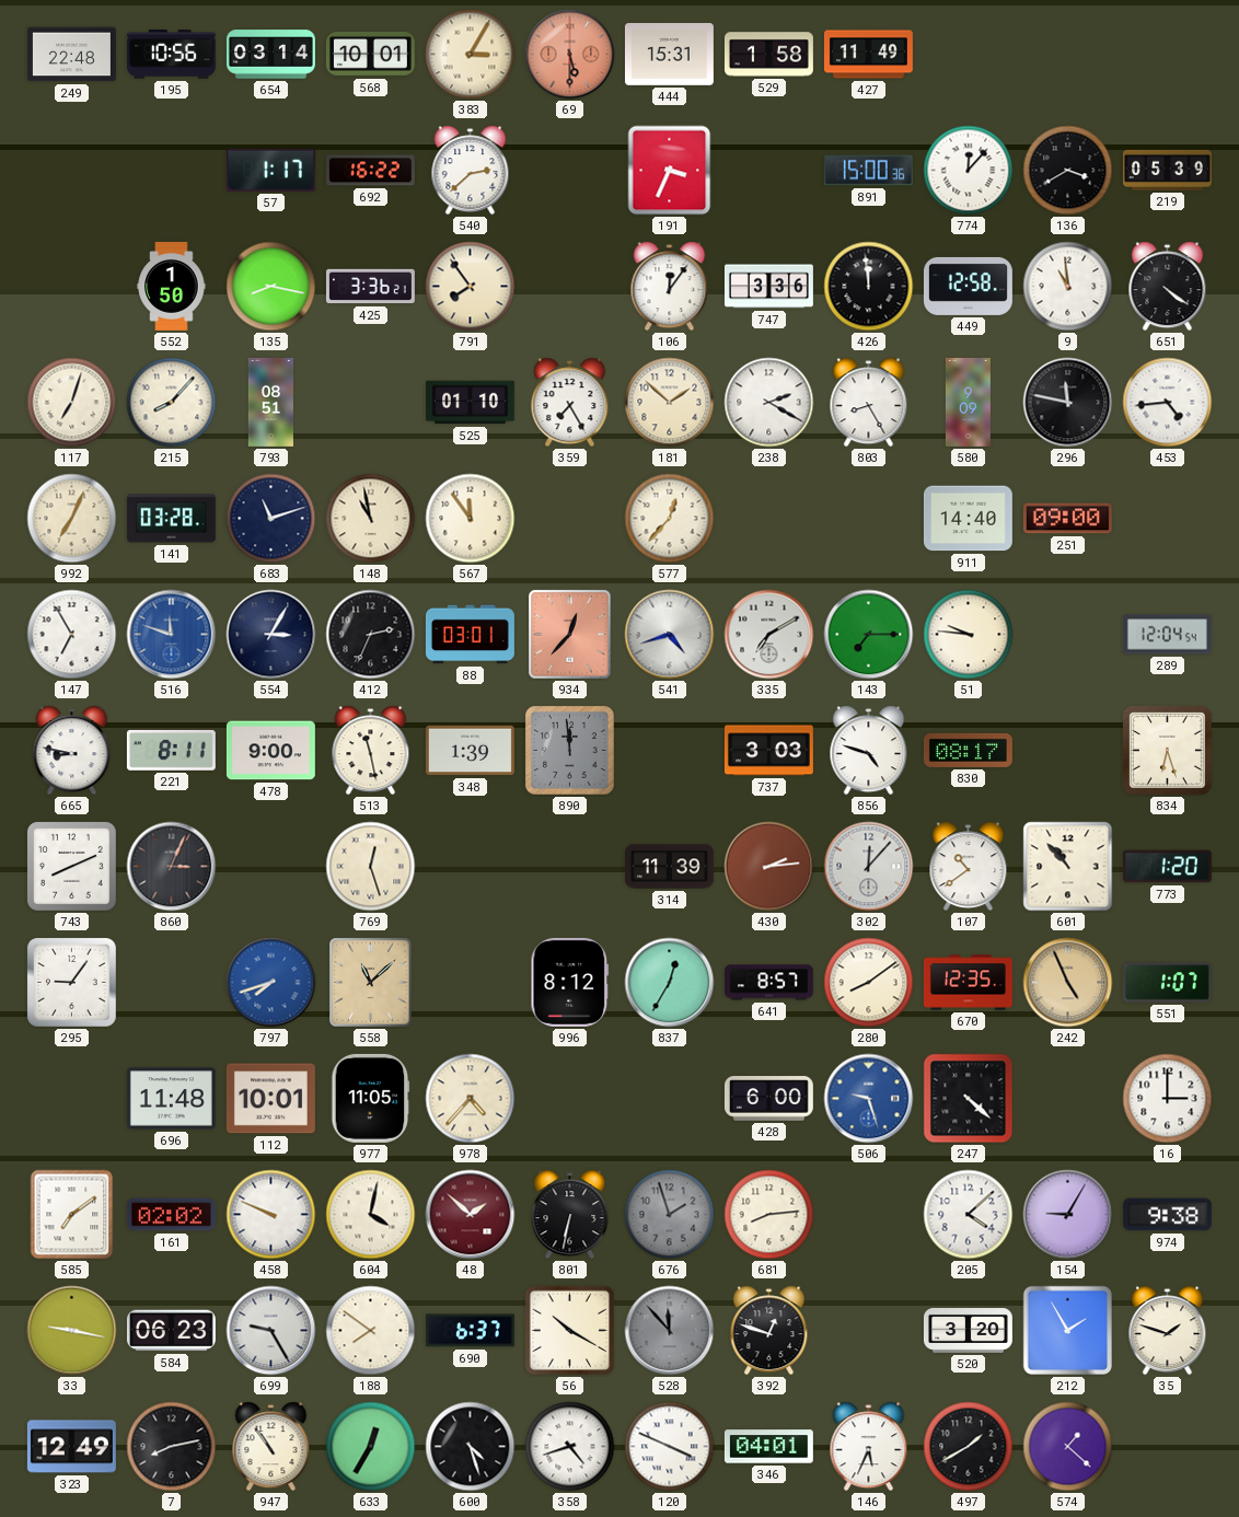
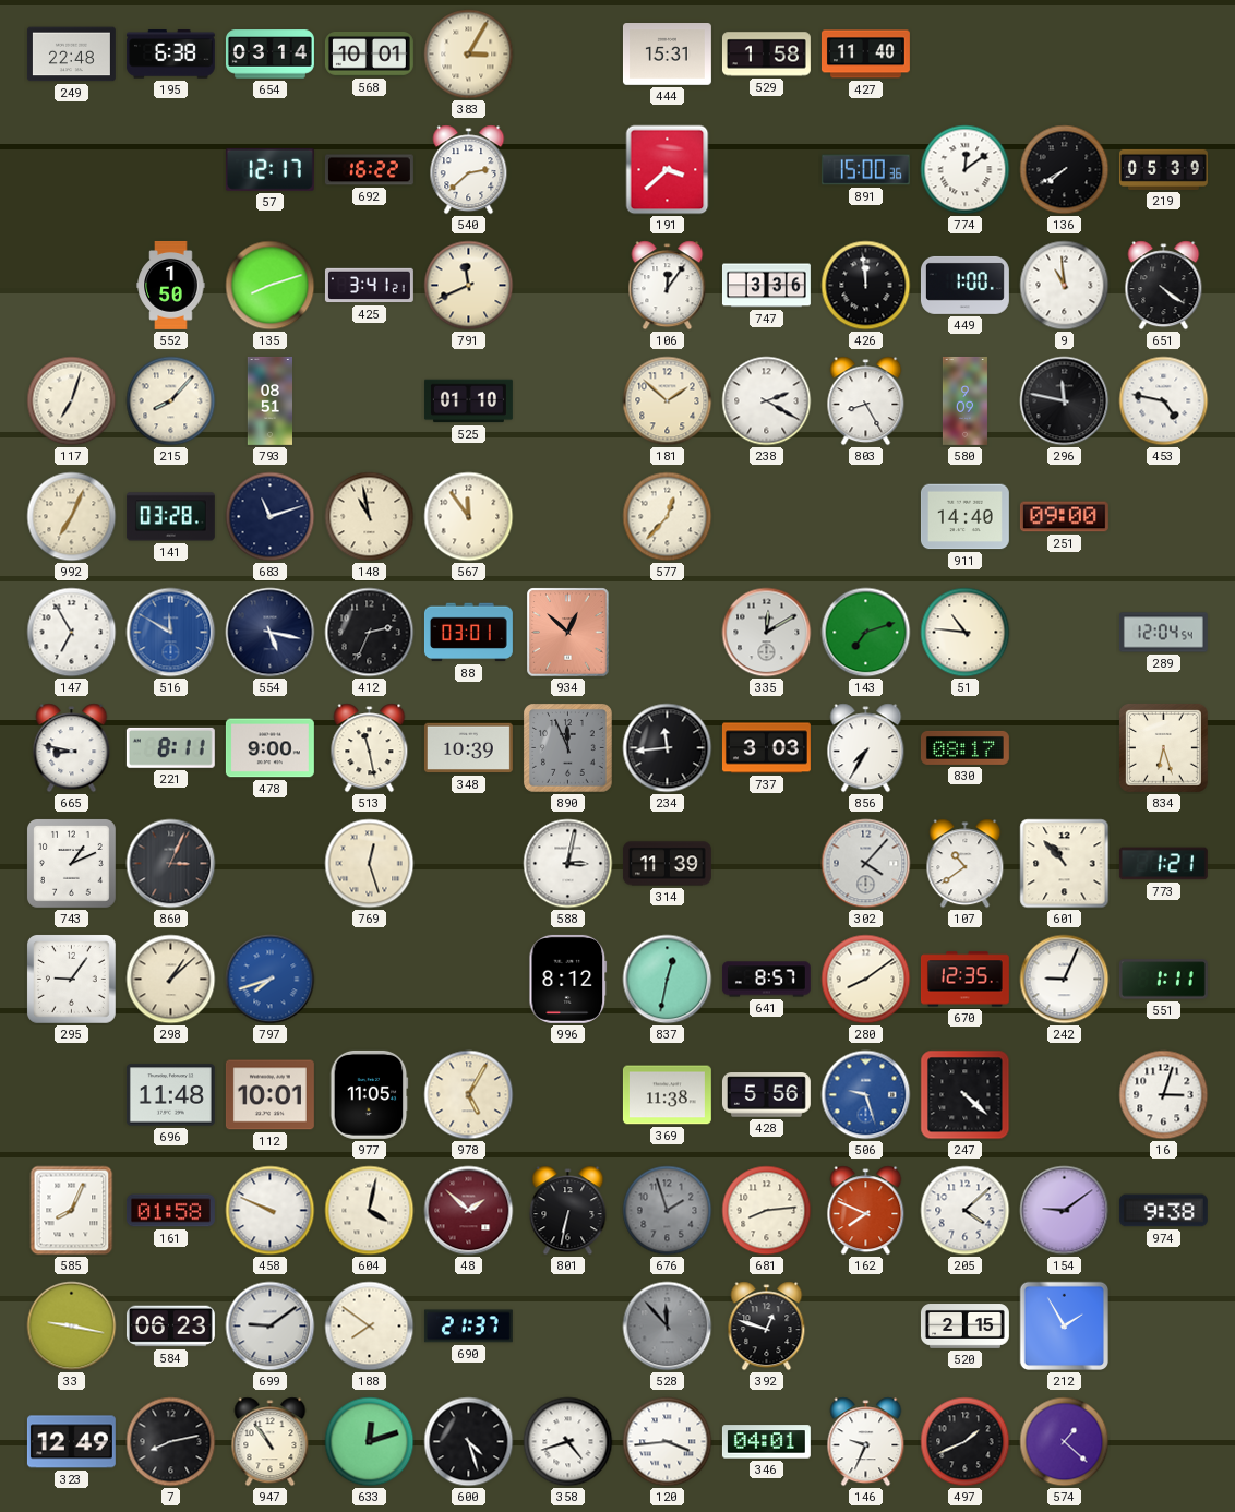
195: 10:56 -> 6:38 (170, 55)
69: 5:30 -> none (570, 55)
427: 11:49 -> 11:40 (865, 55)
57: 1:17 -> 12:17 (269, 169)
191: 3:34 -> 3:38 (668, 170)
774: 12:07 -> 12:09 (966, 170)
136: 3:40 -> 7:40 (1065, 170)
135: 8:17 -> 8:12 (271, 286)
425: 3:36 -> 3:41 (369, 286)
791: 7:54 -> 11:41 (469, 286)
449: 12:58 -> 1:00 (964, 285)
359: 7:25 -> none (570, 403)
453: 4:44 -> 4:47 (1164, 401)
516: 11:48 -> 11:50 (171, 633)
554: 3:05 -> 5:17 (271, 633)
934: 12:37 -> 12:52 (568, 633)
541: 4:42 -> none (670, 635)
335: 7:10 -> 12:10 (767, 633)
143: 7:15 -> 7:12 (866, 633)
51: 9:46 -> 10:46 (966, 633)
348: 1:39 -> 10:39 (468, 748)
890: 11:59 -> 11:56 (568, 748)
234: none -> 11:44 (668, 748)
856: 4:48 -> 7:35 (866, 748)
743: 8:11 -> 1:11 (72, 864)
588: none -> 3:02 (568, 864)
430: 2:14 -> none (769, 867)
302: 12:07 -> 4:07 (866, 864)
773: 1:20 -> 1:21 (1163, 864)
298: none -> 1:08 (171, 980)
558: 11:08 -> none (371, 983)
837: 12:35 -> 12:32 (668, 980)
242: 4:56 -> 9:04 (1065, 980)
242 dial: champagne -> white (1065, 980)
551: 1:07 -> 1:11 (1163, 980)
978: 4:37 -> 5:05 (469, 1095)
369: none -> 11:38 (667, 1095)
428: 6:00 -> 5:56 (766, 1095)
16: 3:00 -> 3:03 (1164, 1095)
585: 7:09 -> 8:04 (72, 1211)
161: 02:02 -> 01:58 (170, 1211)
162: none -> 7:49 (866, 1211)
154: 9:05 -> 9:09 (1065, 1211)
699: 9:25 -> 9:09 (271, 1327)
690: 6:37 -> 21:37 (468, 1327)
56: 10:20 -> none (569, 1331)
520: 3:20 -> 2:15 (964, 1327)
35: 1:48 -> none (1168, 1331)
633: 12:35 -> 12:12 (370, 1442)
120: 3:49 -> 3:44 (668, 1442)
146: 5:34 -> 9:34 (866, 1442)
497: 1:40 -> 1:41 (966, 1442)
